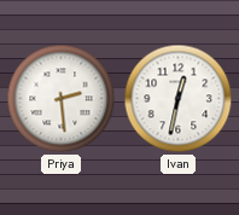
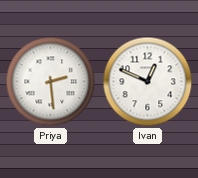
Ivan: 12:32 -> 12:49 (148, 82)
